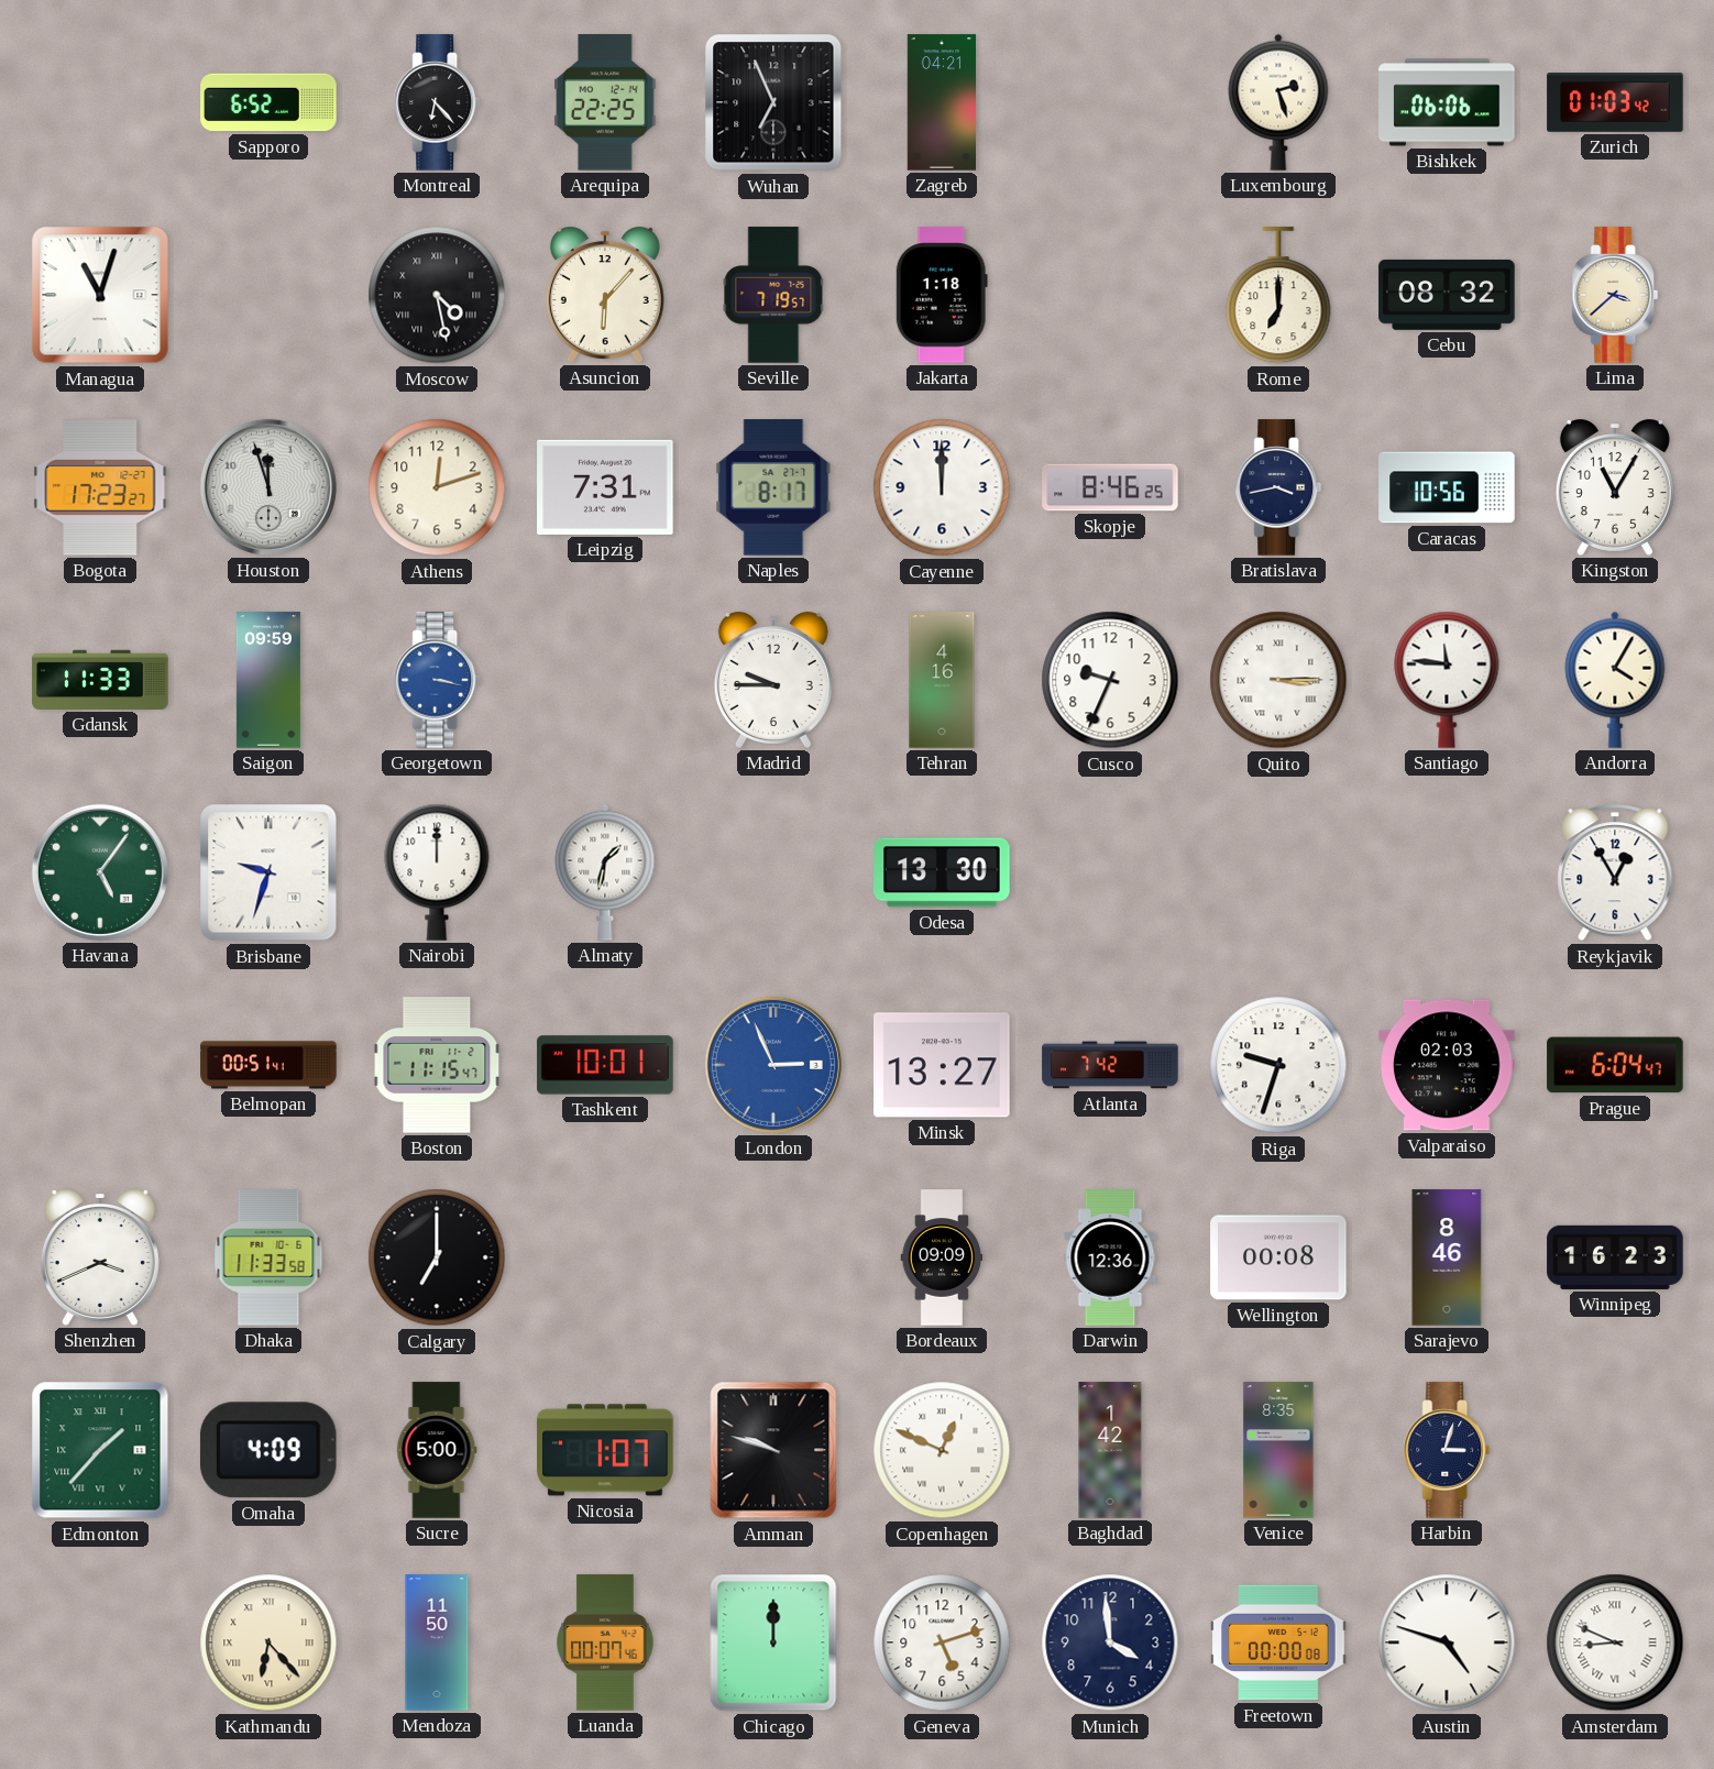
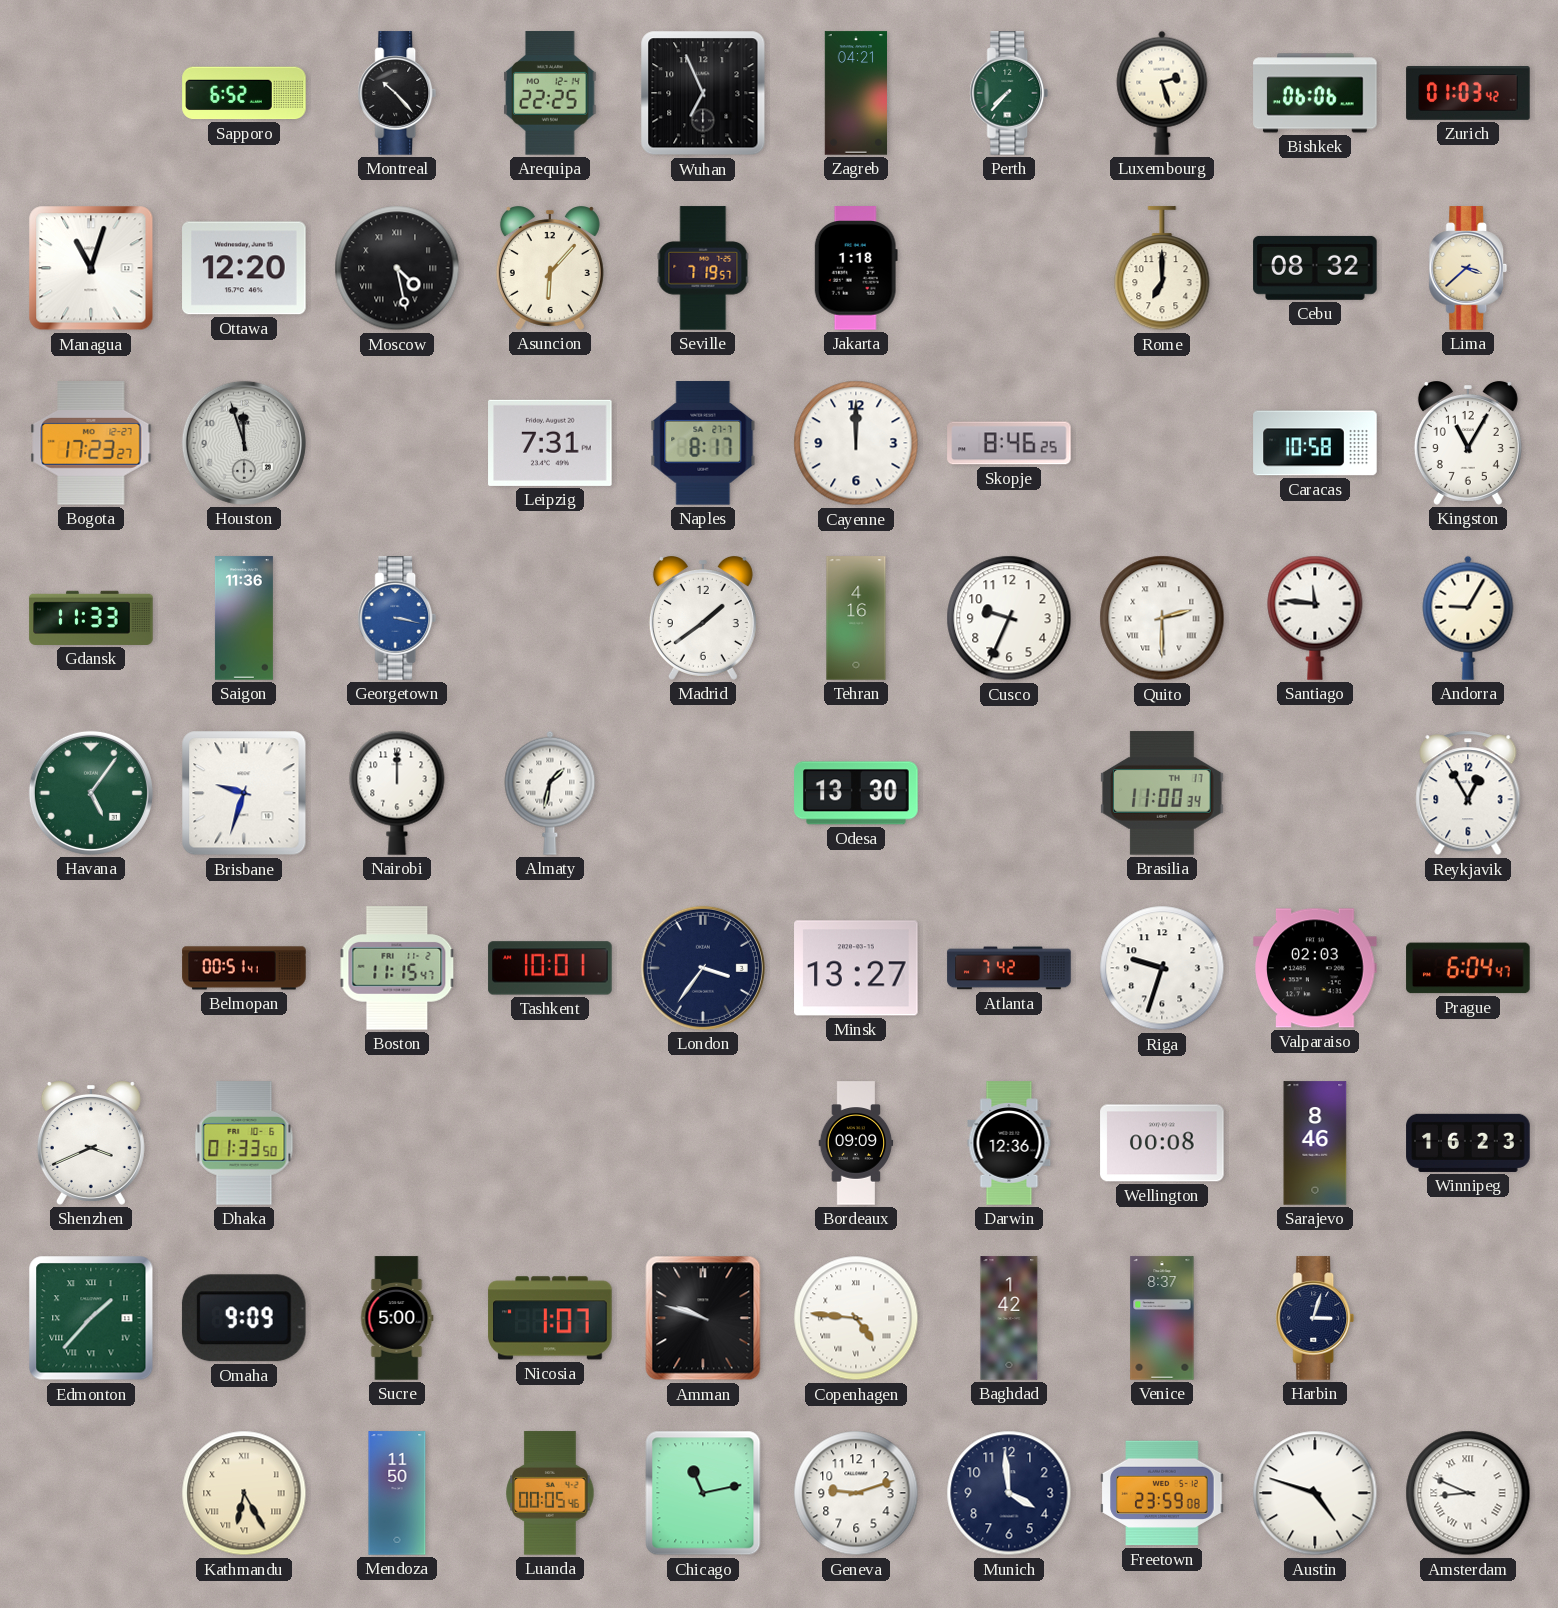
Montreal: 6:23 -> 10:23 (397, 93)
Perth: none -> 7:37 (1009, 93)
Ottawa: none -> 12:20 (244, 268)
Athens: 12:12 -> none (437, 487)
Bratislava: 3:43 -> none (1278, 487)
Caracas: 10:56 -> 10:58 (1315, 443)
Saigon: 09:59 -> 11:36 (244, 618)
Madrid: 9:45 -> 1:39 (703, 619)
Quito: 3:15 -> 2:30 (1162, 618)
Andorra: 4:05 -> 9:05 (1468, 618)
Brasilia: none -> 11:00 (1162, 793)
London: 2:56 -> 3:36 (703, 968)
London dial: blue -> navy (703, 968)
Dhaka: 11:33 -> 01:33 (244, 1143)
Calgary: 7:00 -> none (437, 1257)
Omaha: 4:09 -> 9:09 (244, 1318)
Copenhagen: 12:49 -> 4:46 (856, 1318)
Venice: 8:35 -> 8:37 (1162, 1318)
Kathmandu: 6:23 -> 6:25 (244, 1493)
Luanda: 00:07 -> 00:05 (550, 1493)
Chicago: 12:00 -> 11:13 (703, 1493)
Geneva: 5:12 -> 9:12 (856, 1493)
Freetown: 00:00 -> 23:59 (1162, 1493)
